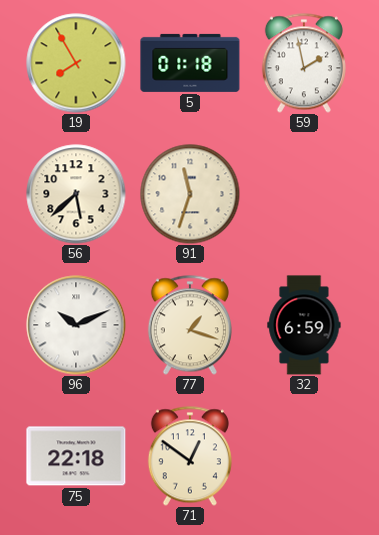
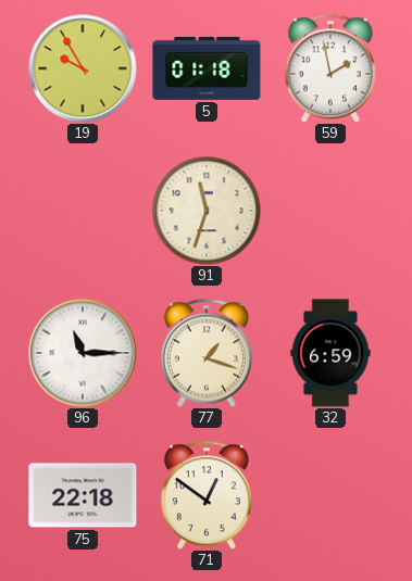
19: 7:55 -> 9:55 (83, 68)
56: 5:38 -> none (76, 194)
96: 10:11 -> 11:15 (83, 353)
